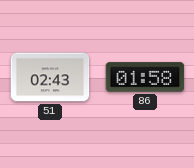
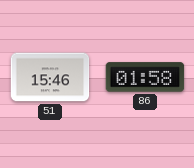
51: 02:43 -> 15:46 (50, 77)
